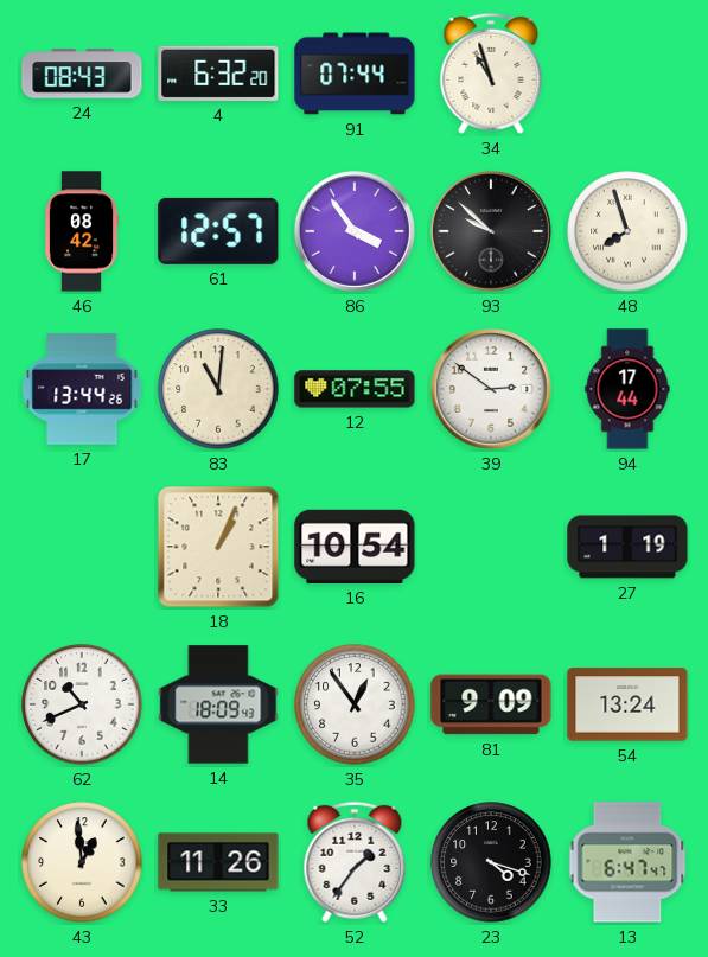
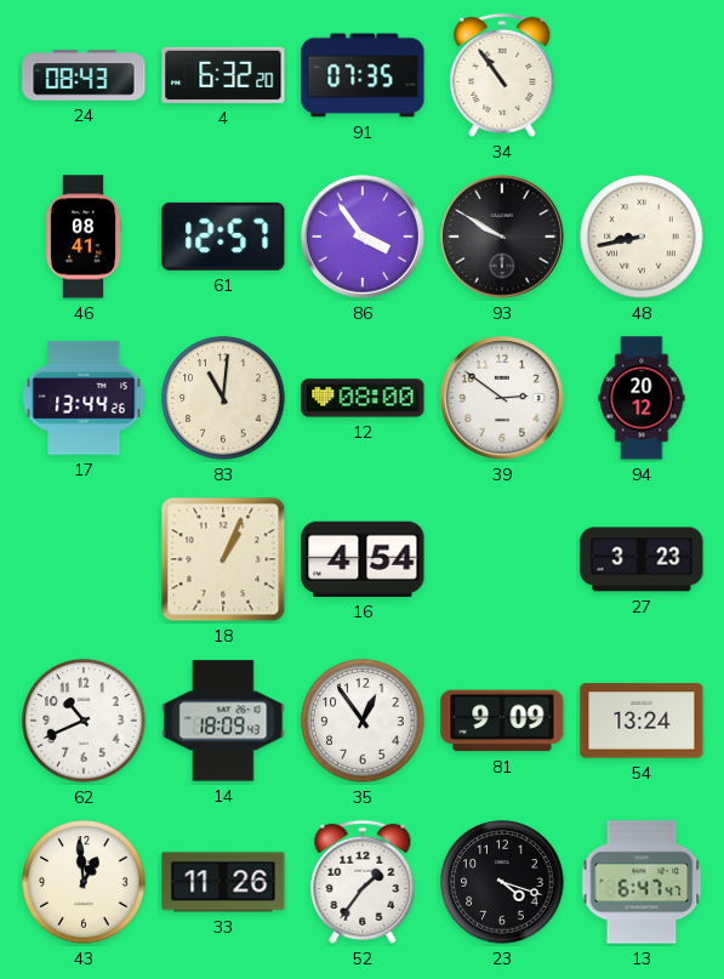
91: 07:44 -> 07:35 (363, 75)
34: 10:57 -> 10:54 (502, 75)
46: 08:42 -> 08:41 (84, 237)
93: 9:52 -> 9:50 (502, 237)
48: 7:57 -> 8:43 (642, 237)
12: 07:55 -> 08:00 (363, 398)
94: 17:44 -> 20:12 (642, 398)
16: 10:54 -> 4:54 (363, 559)
27: 1:19 -> 3:23 (642, 559)
